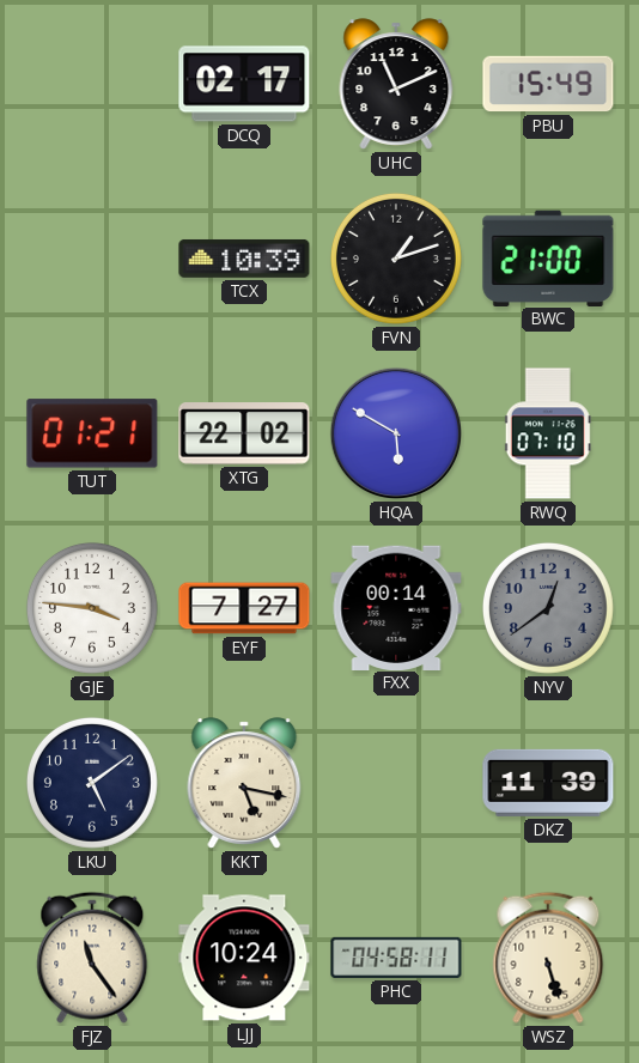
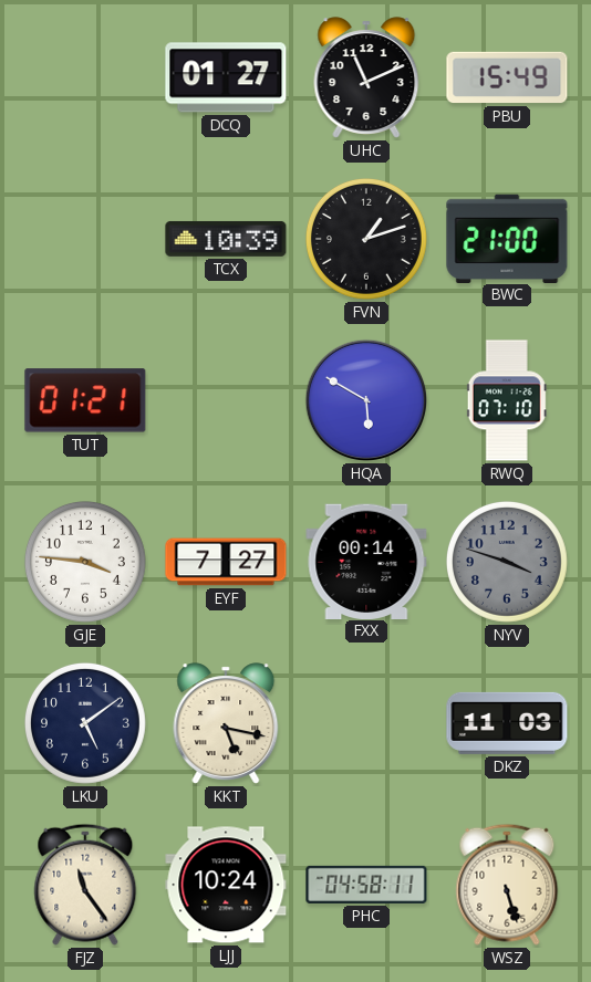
DCQ: 02:17 -> 01:27 (226, 77)
XTG: 22:02 -> none (244, 433)
NYV: 12:39 -> 3:48 (507, 562)
DKZ: 11:39 -> 11:03 (507, 723)
